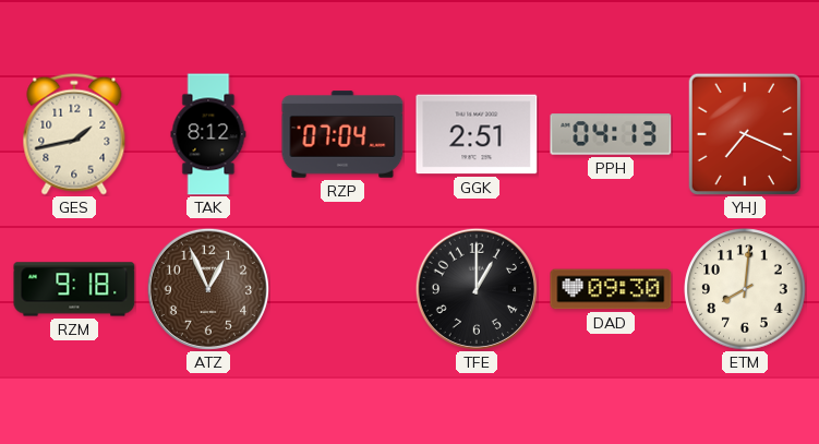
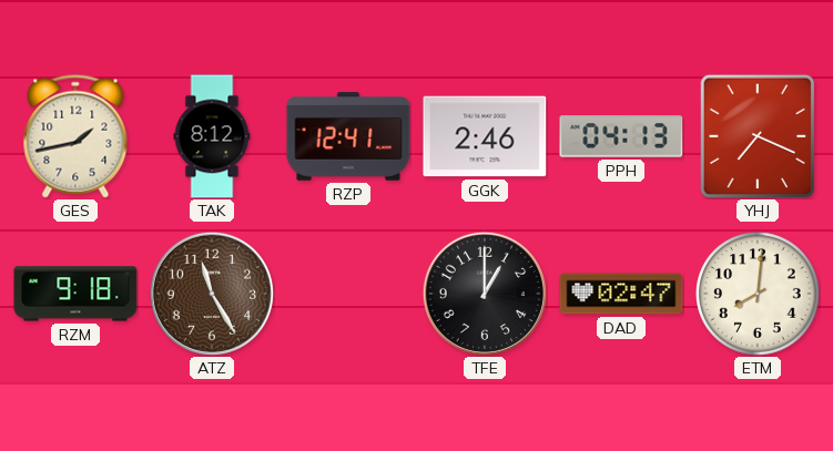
RZP: 07:04 -> 12:41 (348, 136)
GGK: 2:51 -> 2:46 (485, 136)
ATZ: 12:56 -> 11:25 (212, 294)
DAD: 09:30 -> 02:47 (621, 294)
